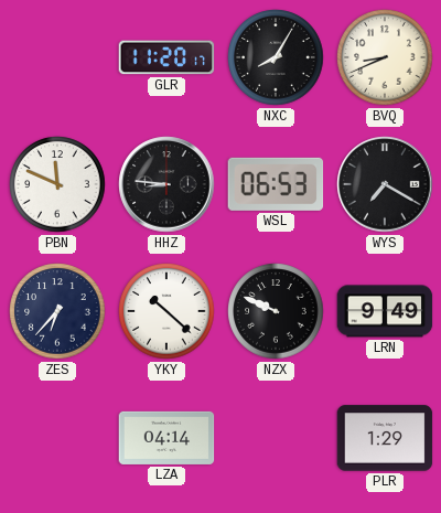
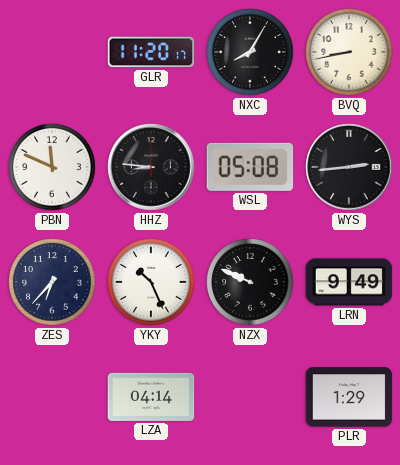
BVQ: 8:41 -> 8:43 (349, 52)
WSL: 06:53 -> 05:08 (250, 167)
WYS: 7:20 -> 2:44 (349, 167)
YKY: 10:22 -> 10:26 (151, 282)
